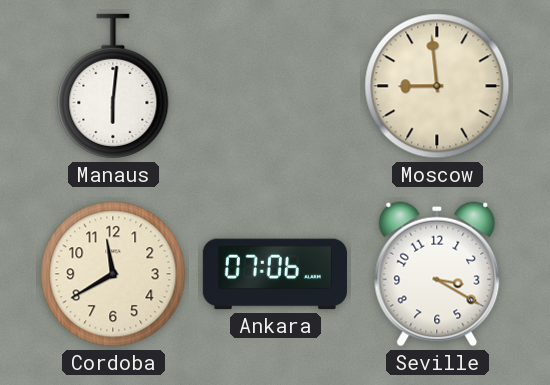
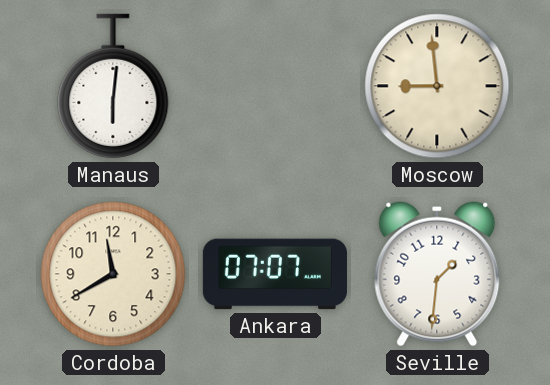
Ankara: 07:06 -> 07:07 (275, 274)
Seville: 3:20 -> 1:31 (437, 274)
